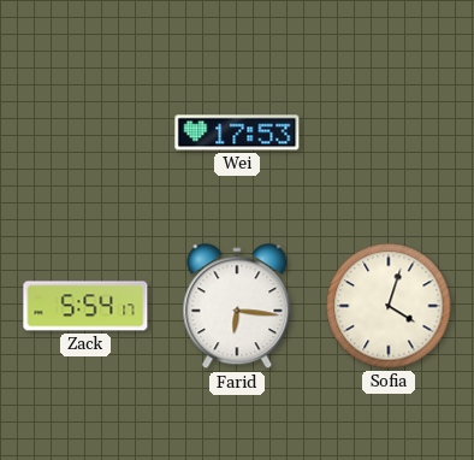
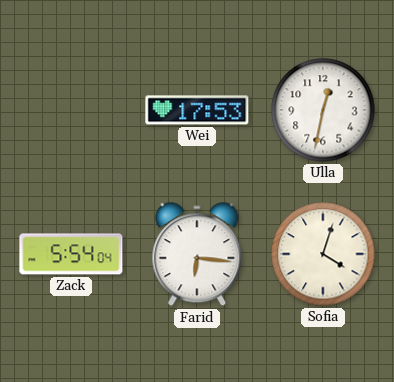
Ulla: none -> 12:32 (323, 110)
Zack: 5:54:17 -> 5:54:04 (71, 254)
